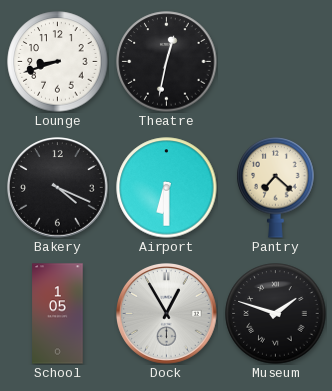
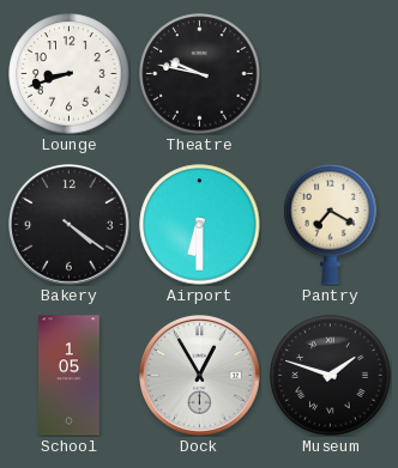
Theatre: 12:32 -> 9:47 (200, 74)
Bakery: 4:19 -> 4:21 (70, 225)
Pantry: 7:22 -> 7:20 (331, 225)
